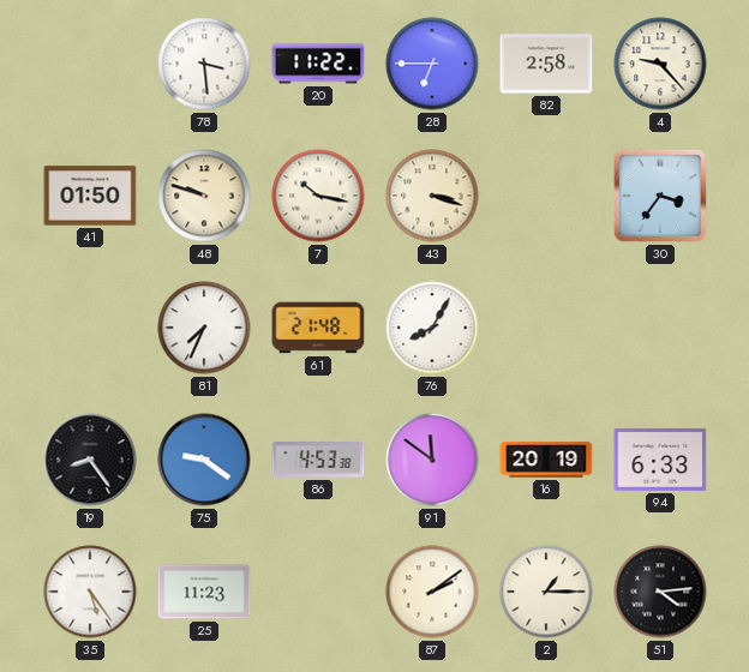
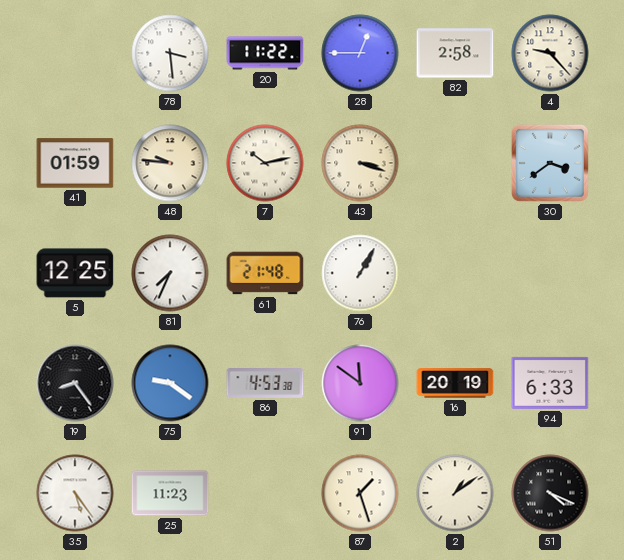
28: 6:45 -> 12:45 (360, 53)
41: 01:50 -> 01:59 (75, 163)
48: 9:48 -> 9:46 (170, 163)
7: 10:17 -> 10:13 (265, 163)
30: 3:36 -> 3:39 (550, 163)
5: none -> 12:25 (75, 273)
76: 8:05 -> 1:05 (360, 273)
87: 2:09 -> 1:27 (360, 493)
2: 1:15 -> 1:09 (455, 493)
51: 4:14 -> 4:19 (550, 493)
